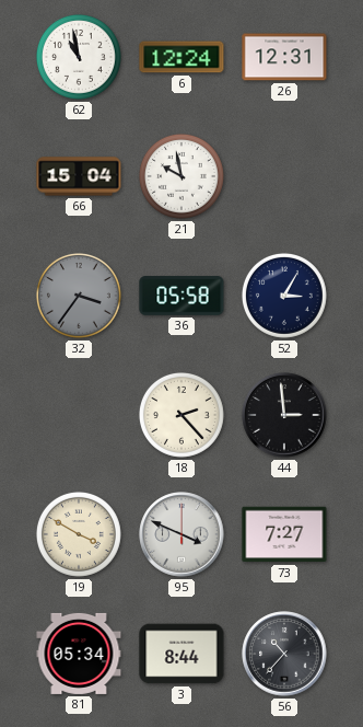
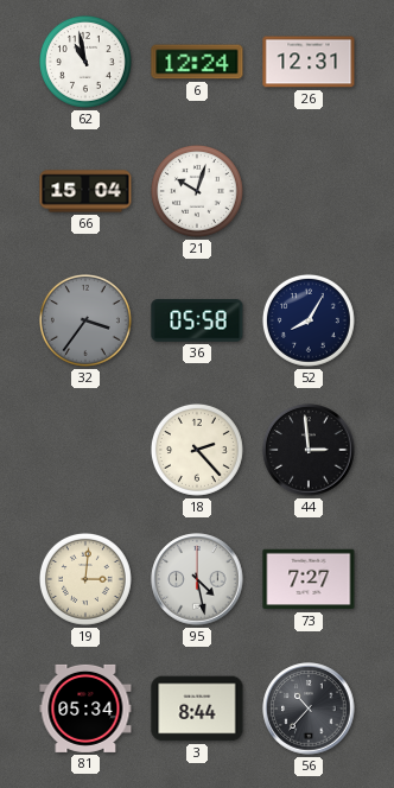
21: 9:58 -> 10:03 (197, 191)
52: 3:05 -> 8:05 (309, 320)
19: 3:50 -> 3:01 (85, 579)
95: 3:49 -> 4:28 (197, 579)
